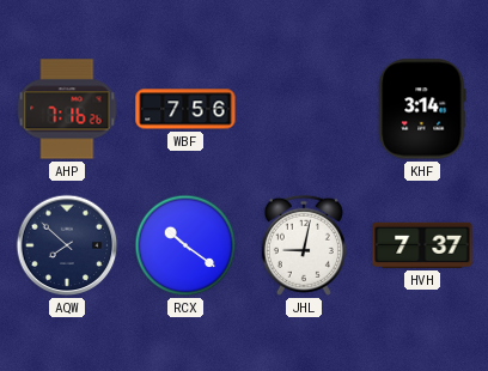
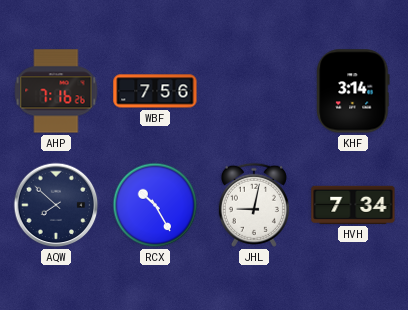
RCX: 10:21 -> 10:25 (155, 205)
HVH: 7:37 -> 7:34 (353, 205)
